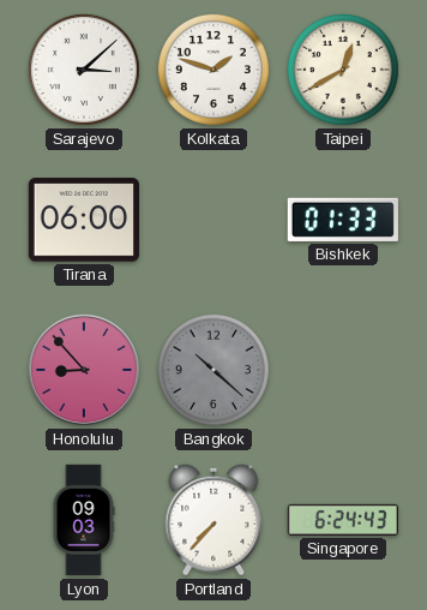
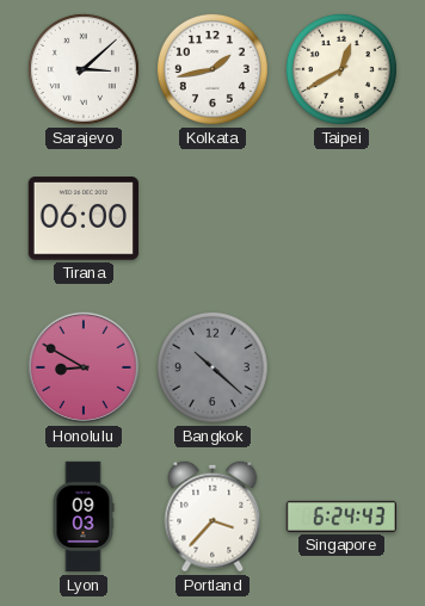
Kolkata: 1:48 -> 1:43 (213, 69)
Bishkek: 01:33 -> none (343, 220)
Honolulu: 8:53 -> 8:50 (84, 367)
Portland: 7:37 -> 3:37 (213, 517)
